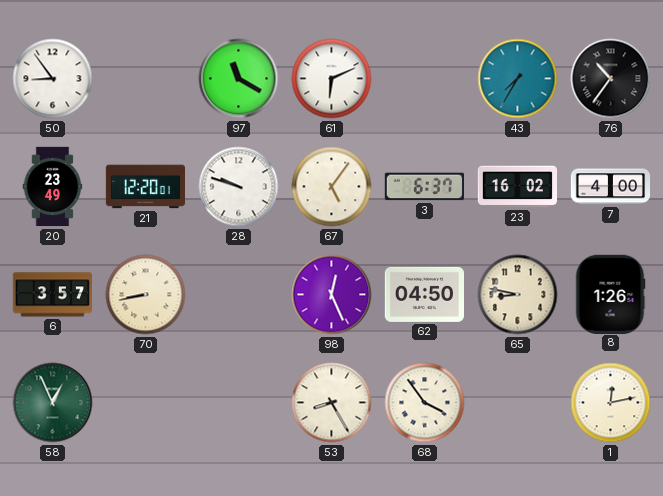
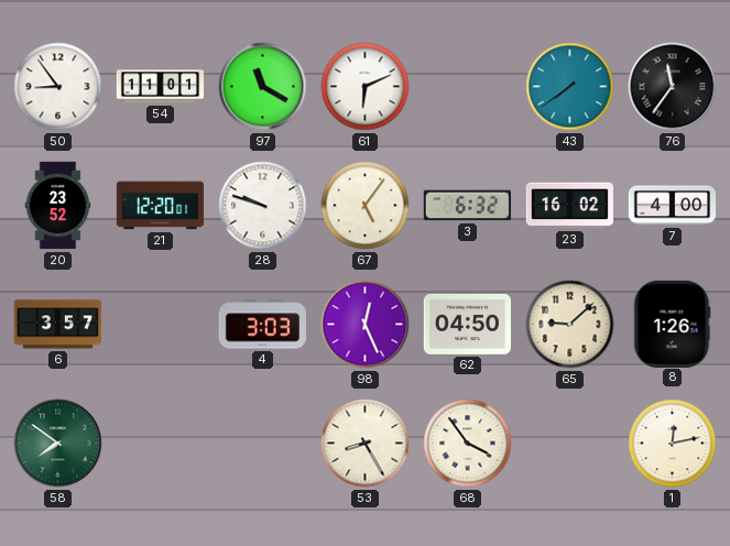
54: none -> 11:01 (161, 87)
43: 7:35 -> 7:39 (570, 87)
76: 10:36 -> 11:36 (673, 87)
20: 23:49 -> 23:52 (58, 206)
3: 6:37 -> 6:32 (467, 206)
70: 8:43 -> none (146, 295)
4: none -> 3:03 (262, 325)
65: 8:47 -> 9:08 (570, 325)
58: 12:56 -> 7:51 (58, 444)
